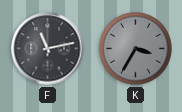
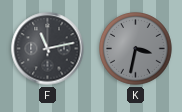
K: 3:35 -> 3:32 (136, 49)
